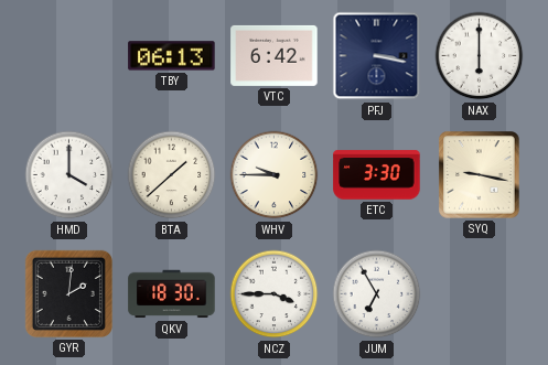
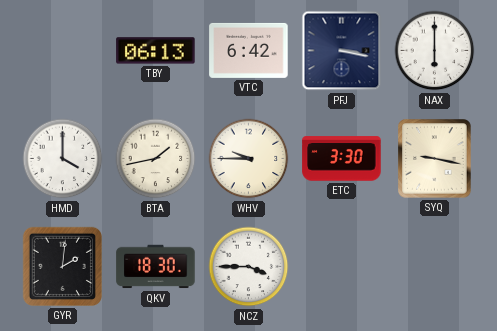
BTA: 1:38 -> 1:43 (156, 159)
JUM: 6:55 -> none (377, 294)
